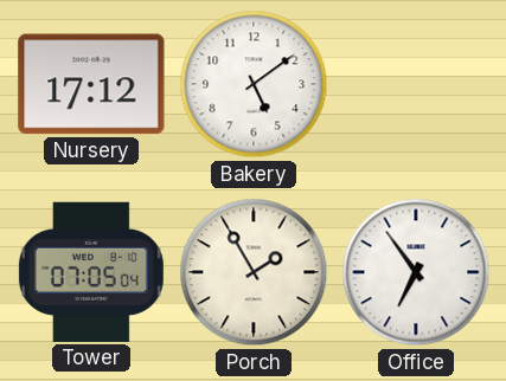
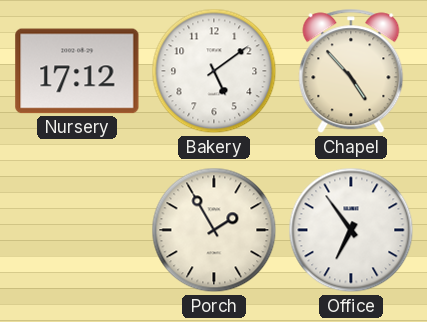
Chapel: none -> 4:53 (351, 71)
Tower: 07:05 -> none (91, 272)
